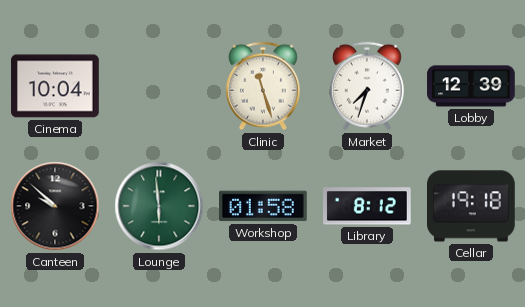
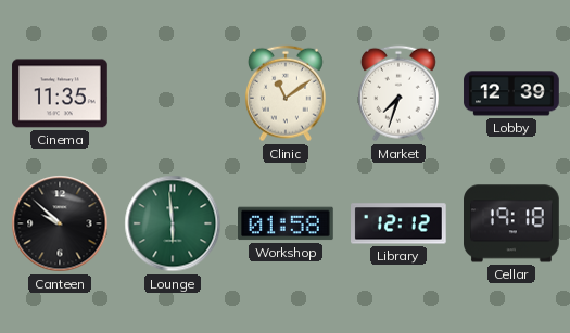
Cinema: 10:04 -> 11:35 (60, 93)
Clinic: 11:27 -> 11:09 (286, 93)
Library: 8:12 -> 12:12 (400, 223)
